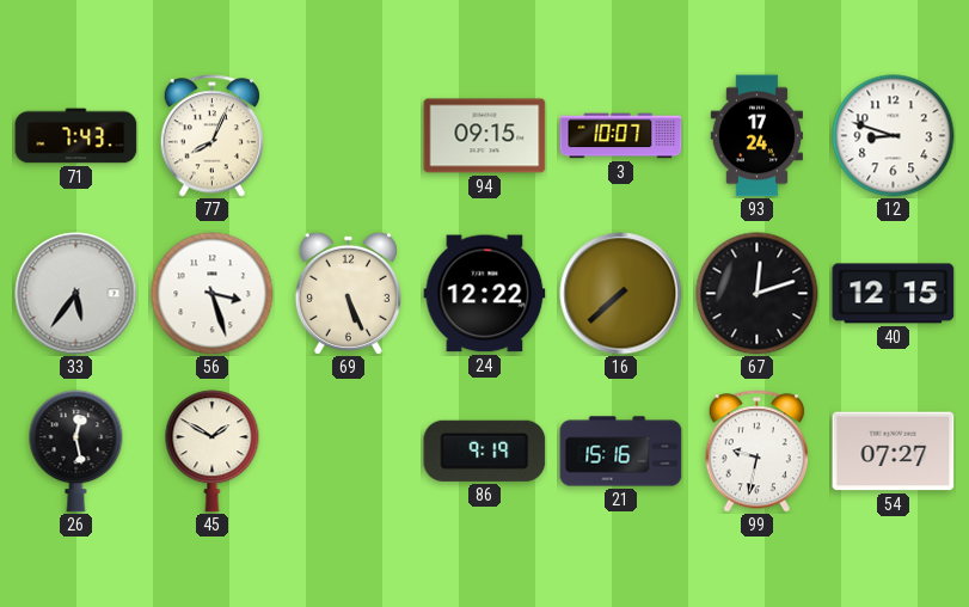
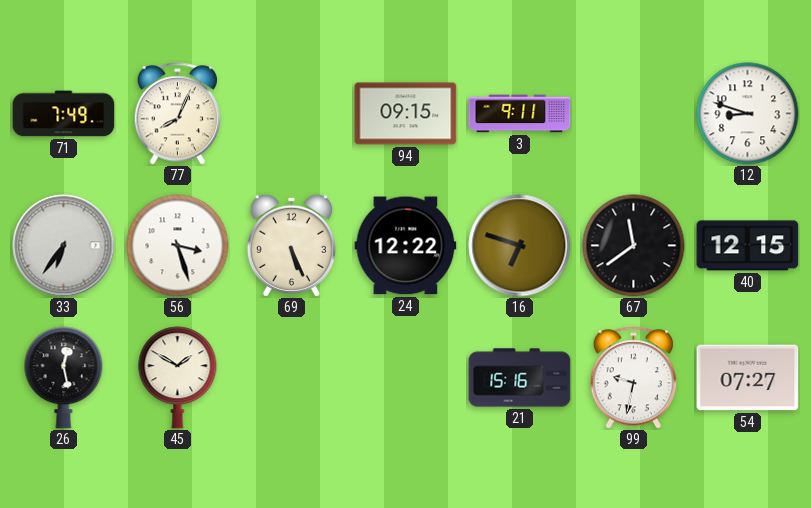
71: 7:43 -> 7:49 (64, 114)
3: 10:07 -> 9:11 (520, 114)
93: 17:24 -> none (756, 136)
33: 5:36 -> 6:36 (64, 246)
16: 7:38 -> 6:48 (520, 246)
67: 12:12 -> 11:39 (634, 246)
86: 9:19 -> none (485, 450)
